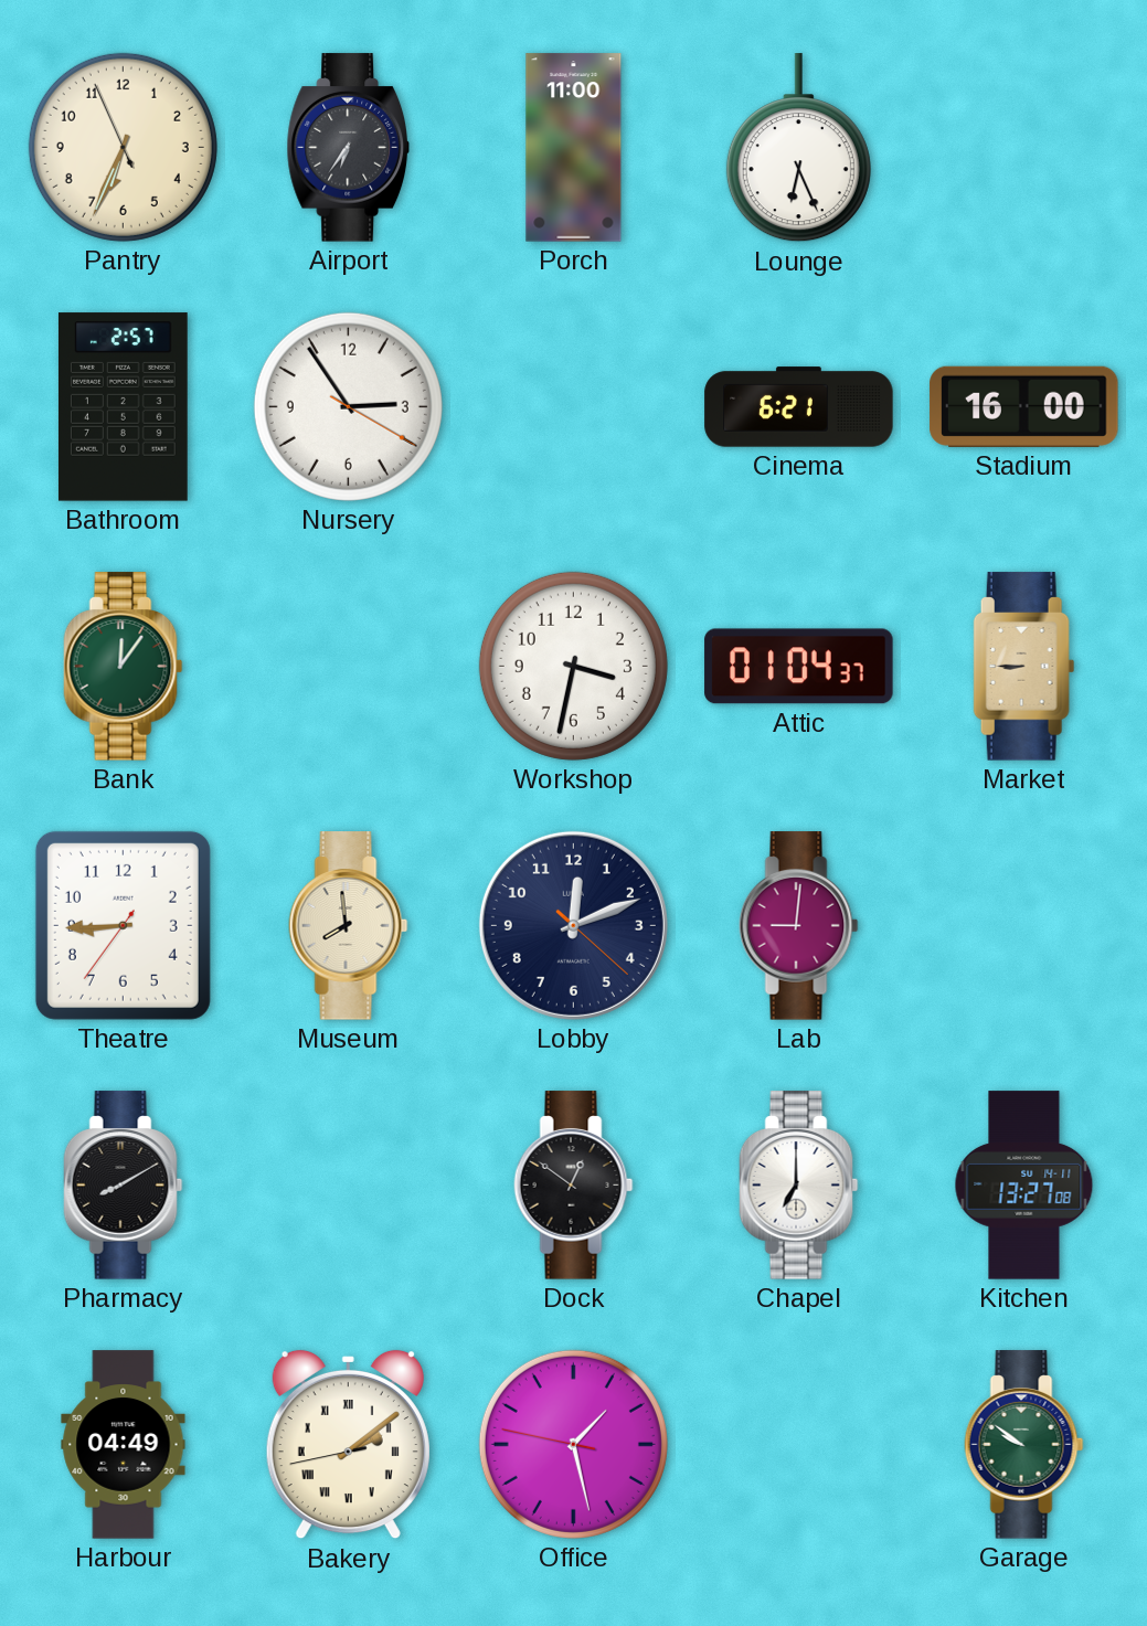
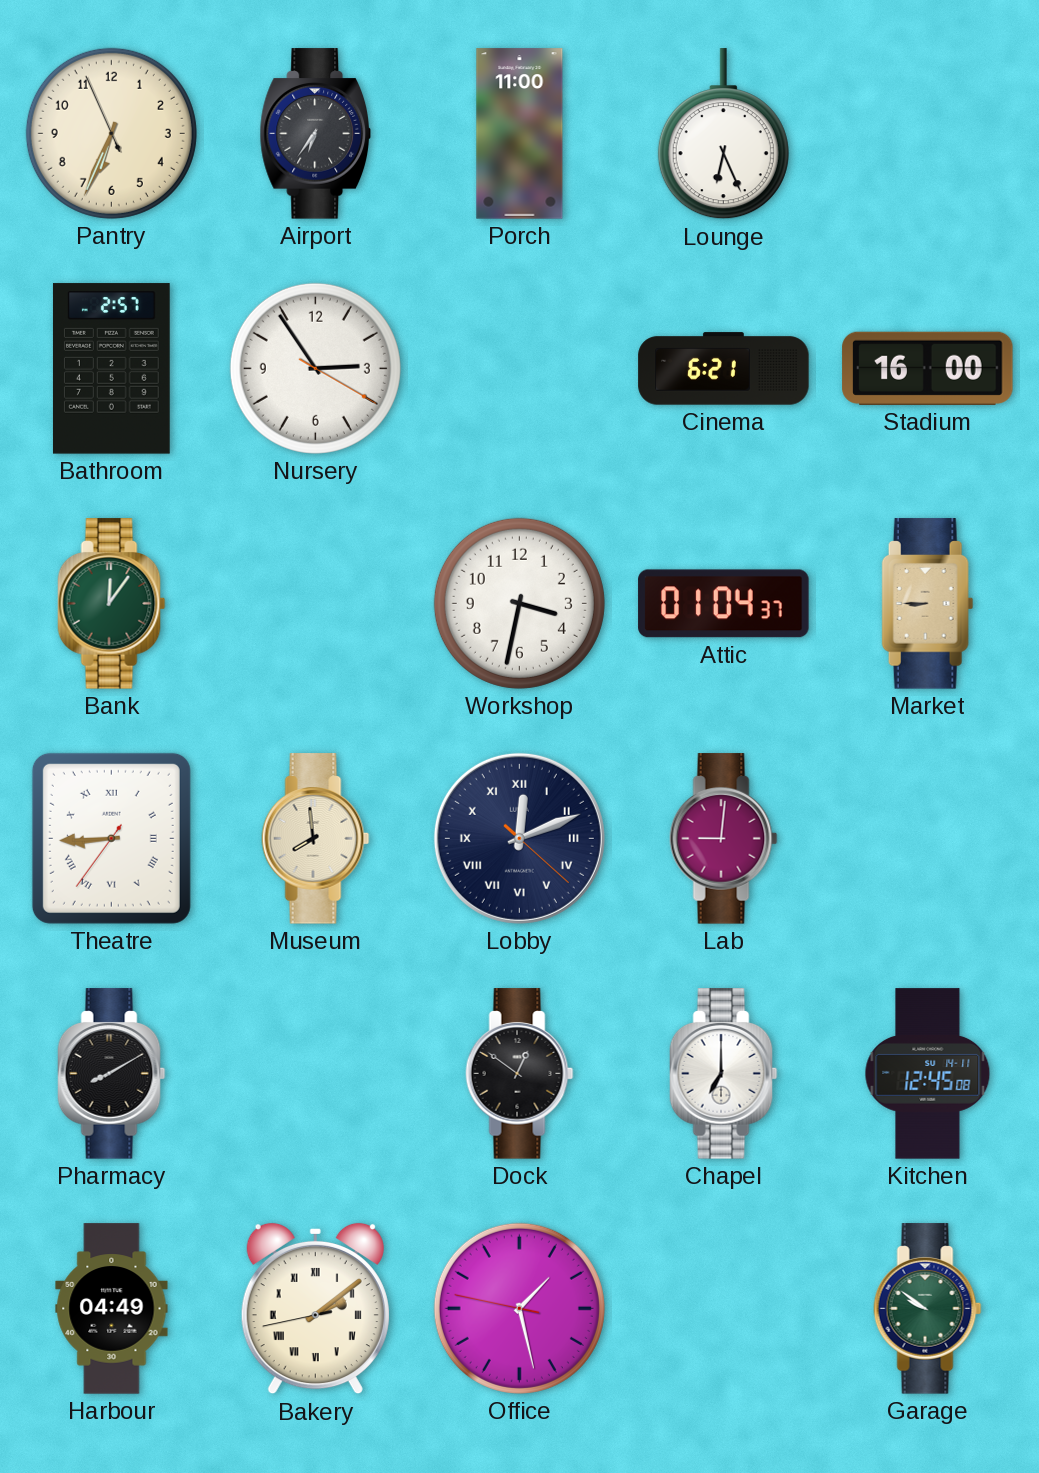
Theatre numerals: Arabic -> Roman (111, 838)
Lobby numerals: Arabic -> Roman (519, 838)
Kitchen: 13:27 -> 12:45 (928, 1074)
